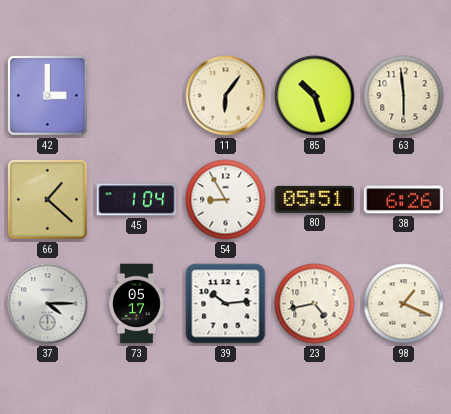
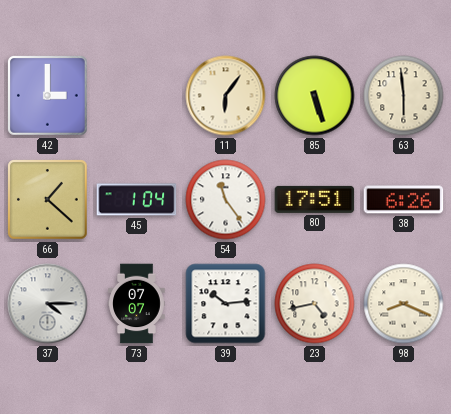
85: 10:27 -> 5:27 (315, 96)
54: 8:55 -> 11:24 (226, 200)
80: 05:51 -> 17:51 (315, 199)
73: 05:17 -> 07:07 (137, 304)
98: 1:19 -> 8:19 (404, 304)
